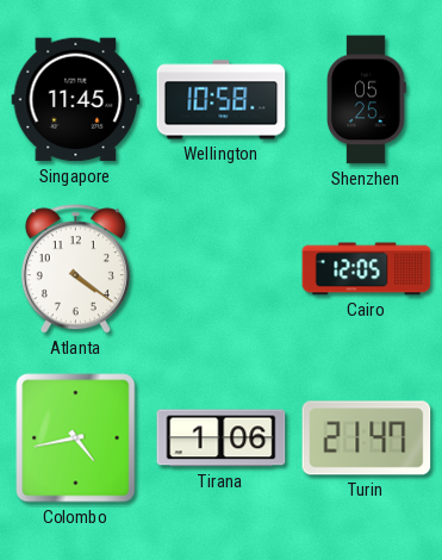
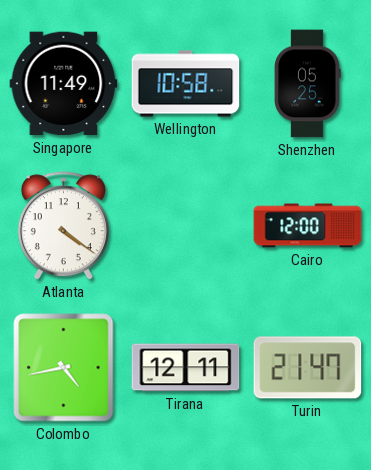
Singapore: 11:45 -> 11:49 (64, 84)
Cairo: 12:05 -> 12:00 (308, 226)
Tirana: 1:06 -> 12:11 (186, 368)
